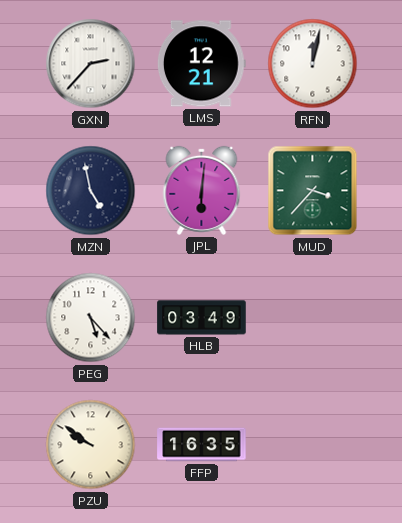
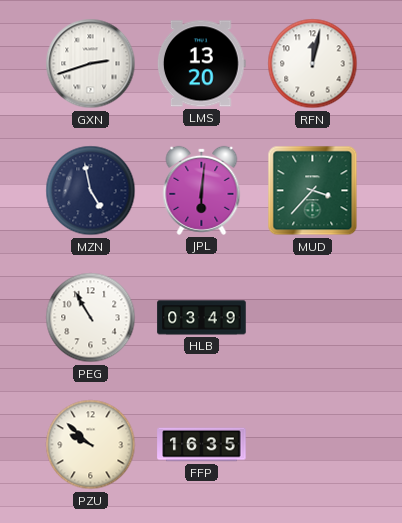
GXN: 2:37 -> 2:42 (91, 64)
LMS: 12:21 -> 13:20 (201, 64)
PEG: 5:23 -> 10:55 (91, 318)
PZU: 9:51 -> 9:52 (91, 445)
